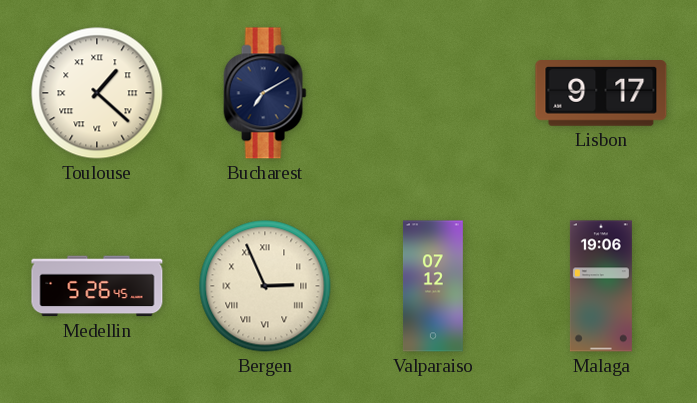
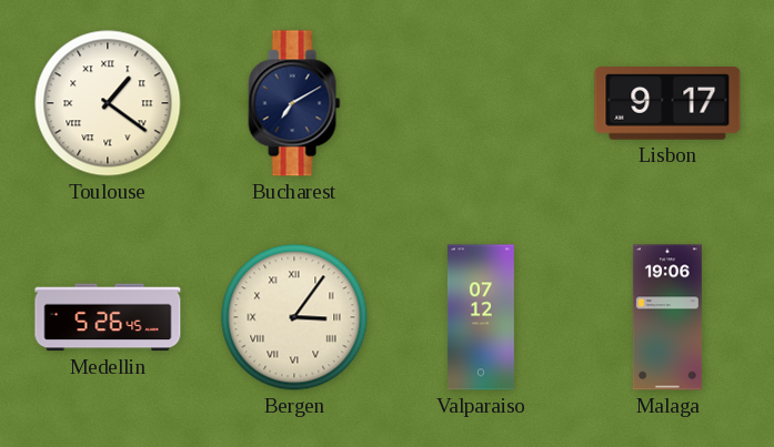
Toulouse: 1:22 -> 1:21 (108, 103)
Bergen: 2:56 -> 3:06 (294, 317)
